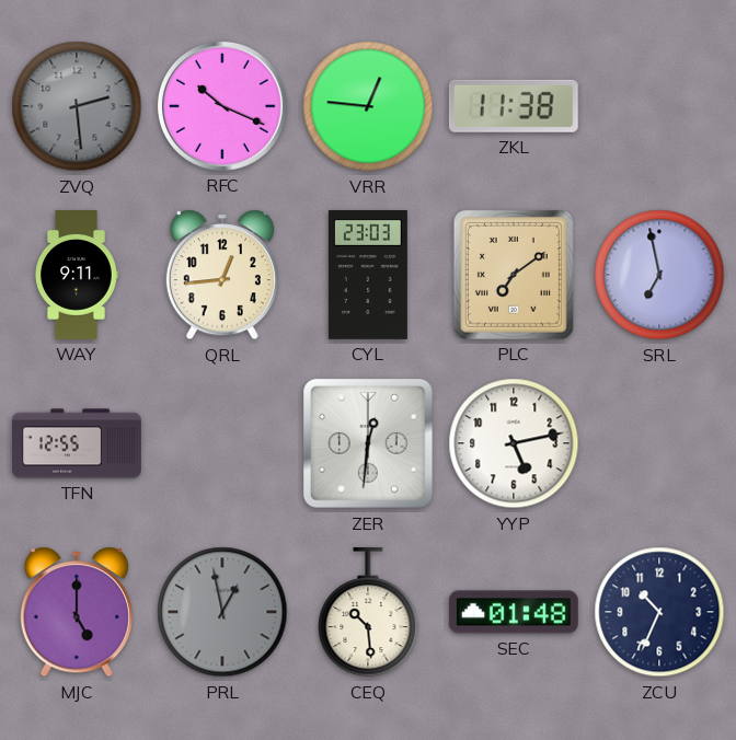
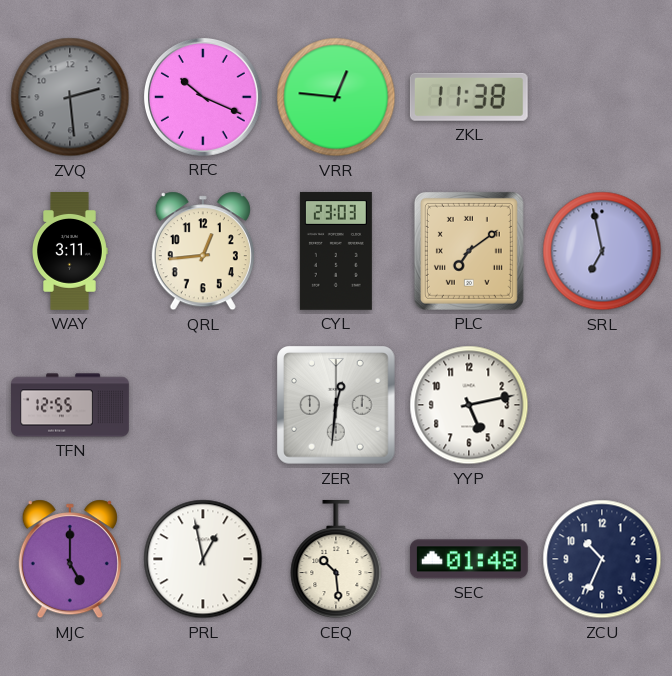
WAY: 9:11 -> 3:11 (70, 252)
PRL dial: grey -> white (203, 559)
